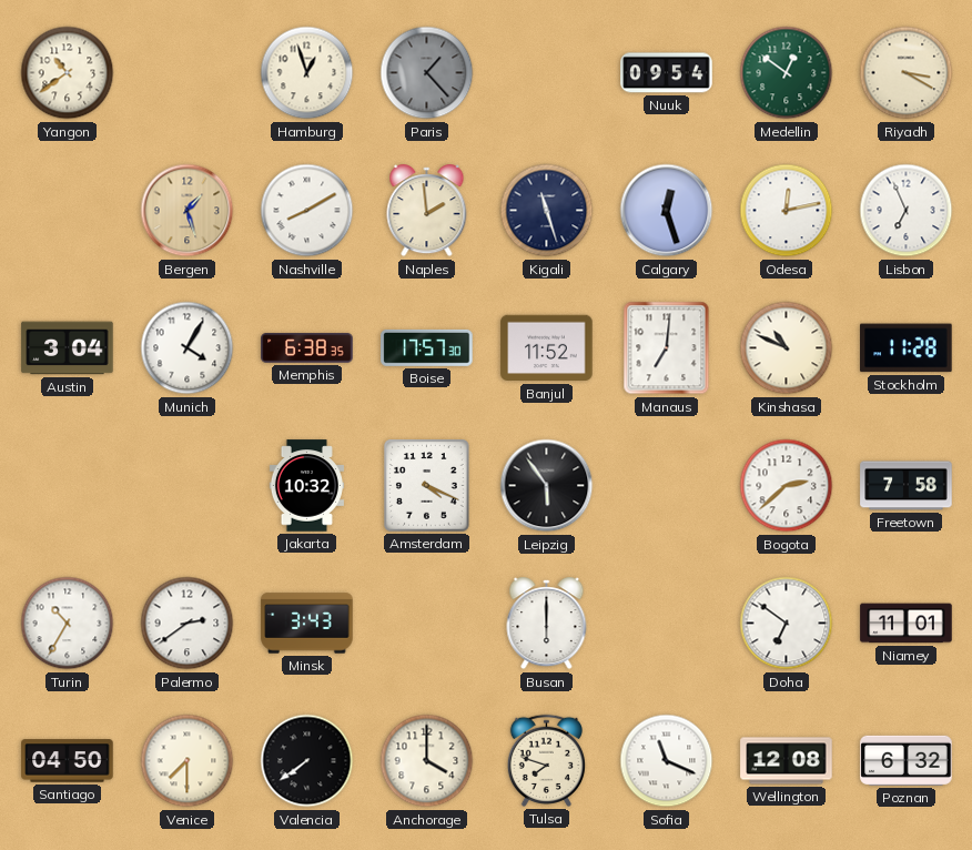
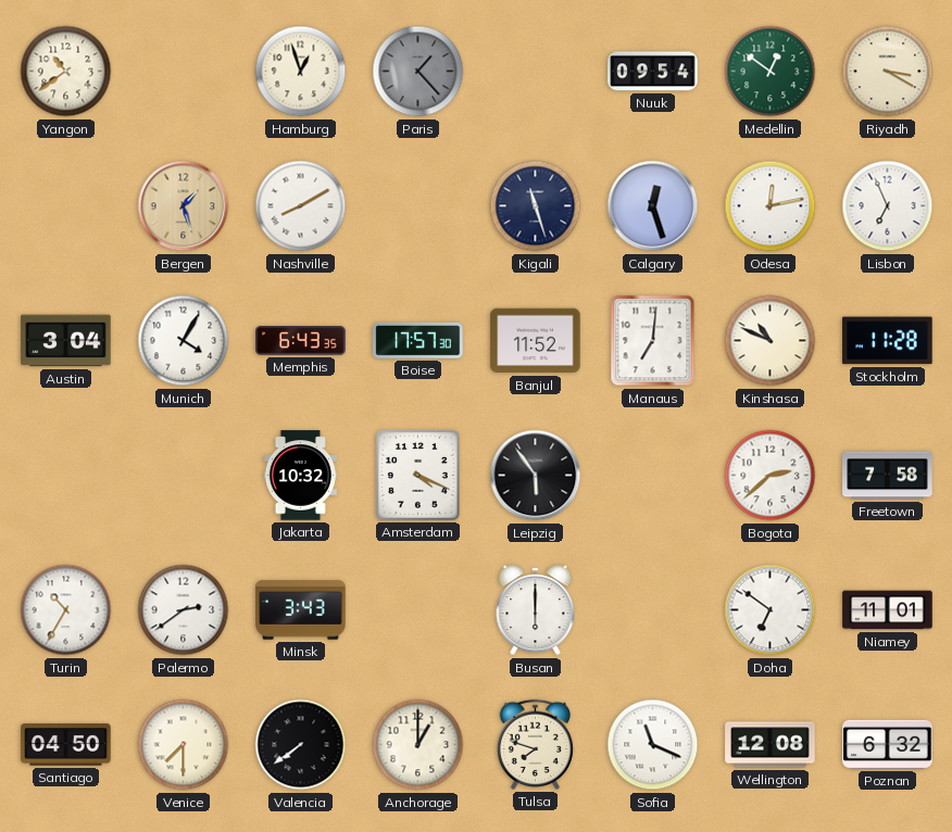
Naples: 1:59 -> none (427, 211)
Memphis: 6:38 -> 6:43 (301, 341)
Anchorage: 4:00 -> 1:00 (418, 745)
